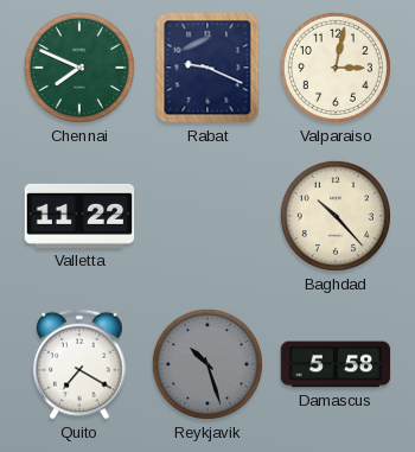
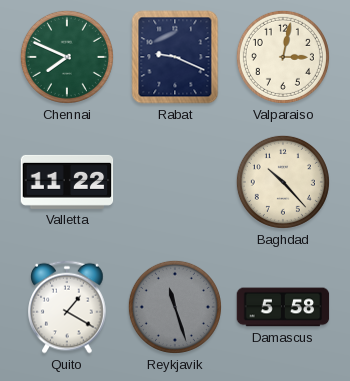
Quito: 7:20 -> 1:20 (67, 307)
Reykjavik: 10:27 -> 11:27 (175, 307)
